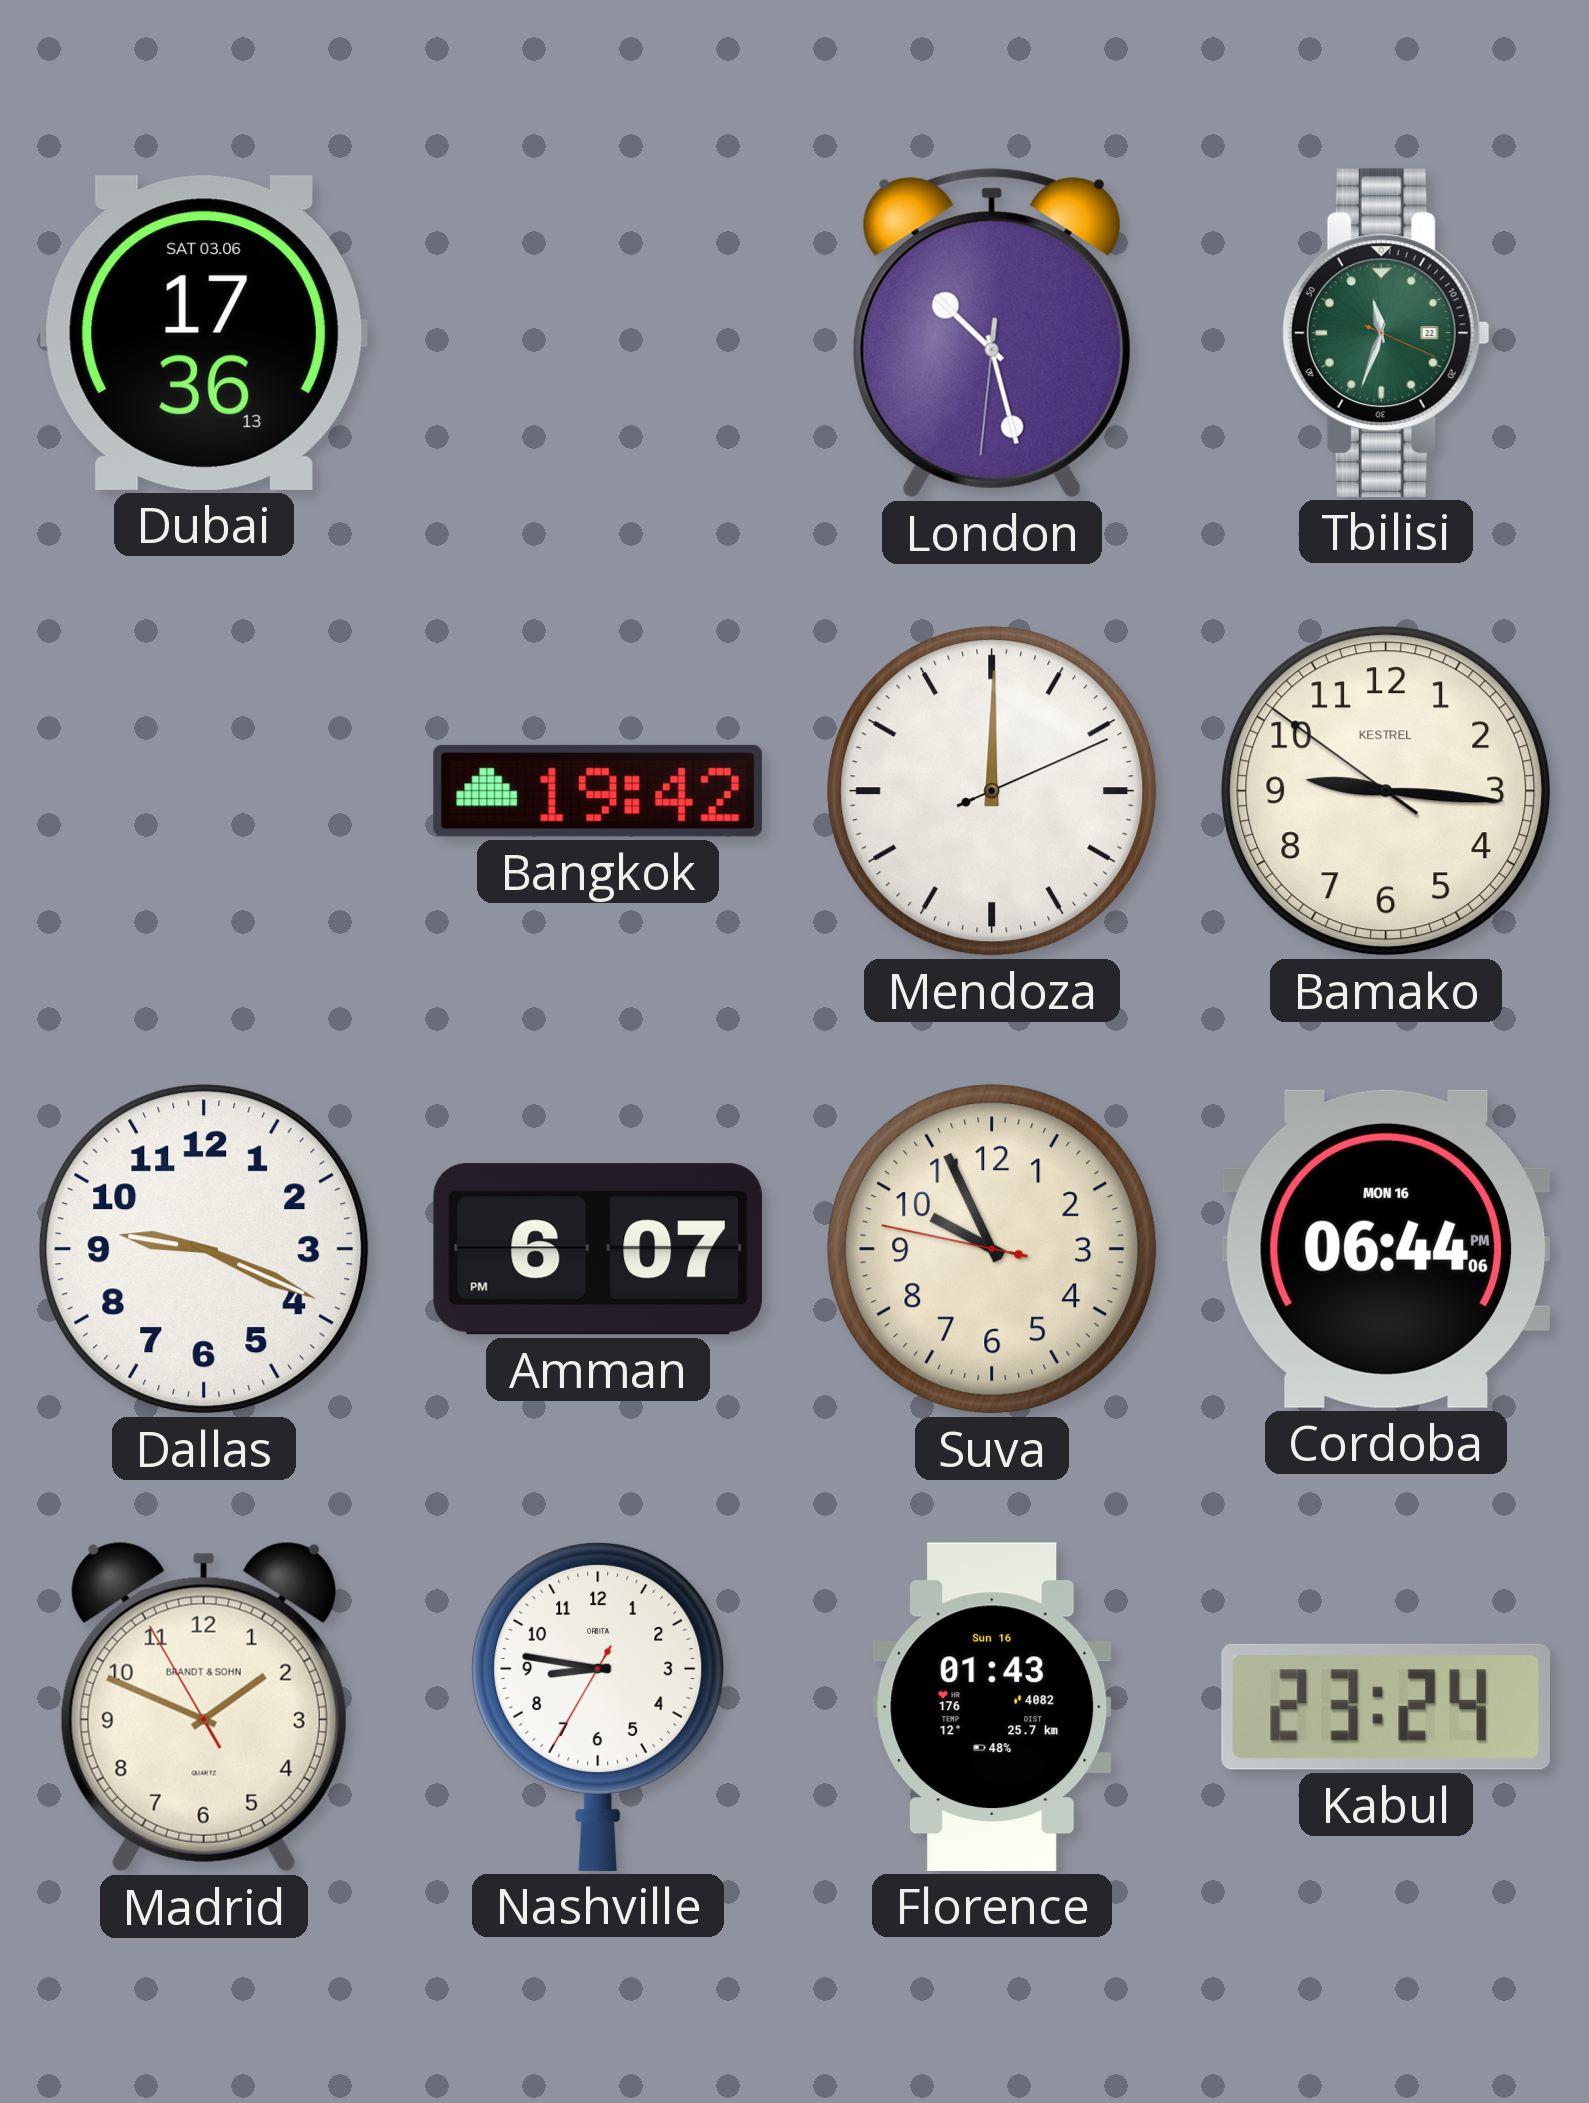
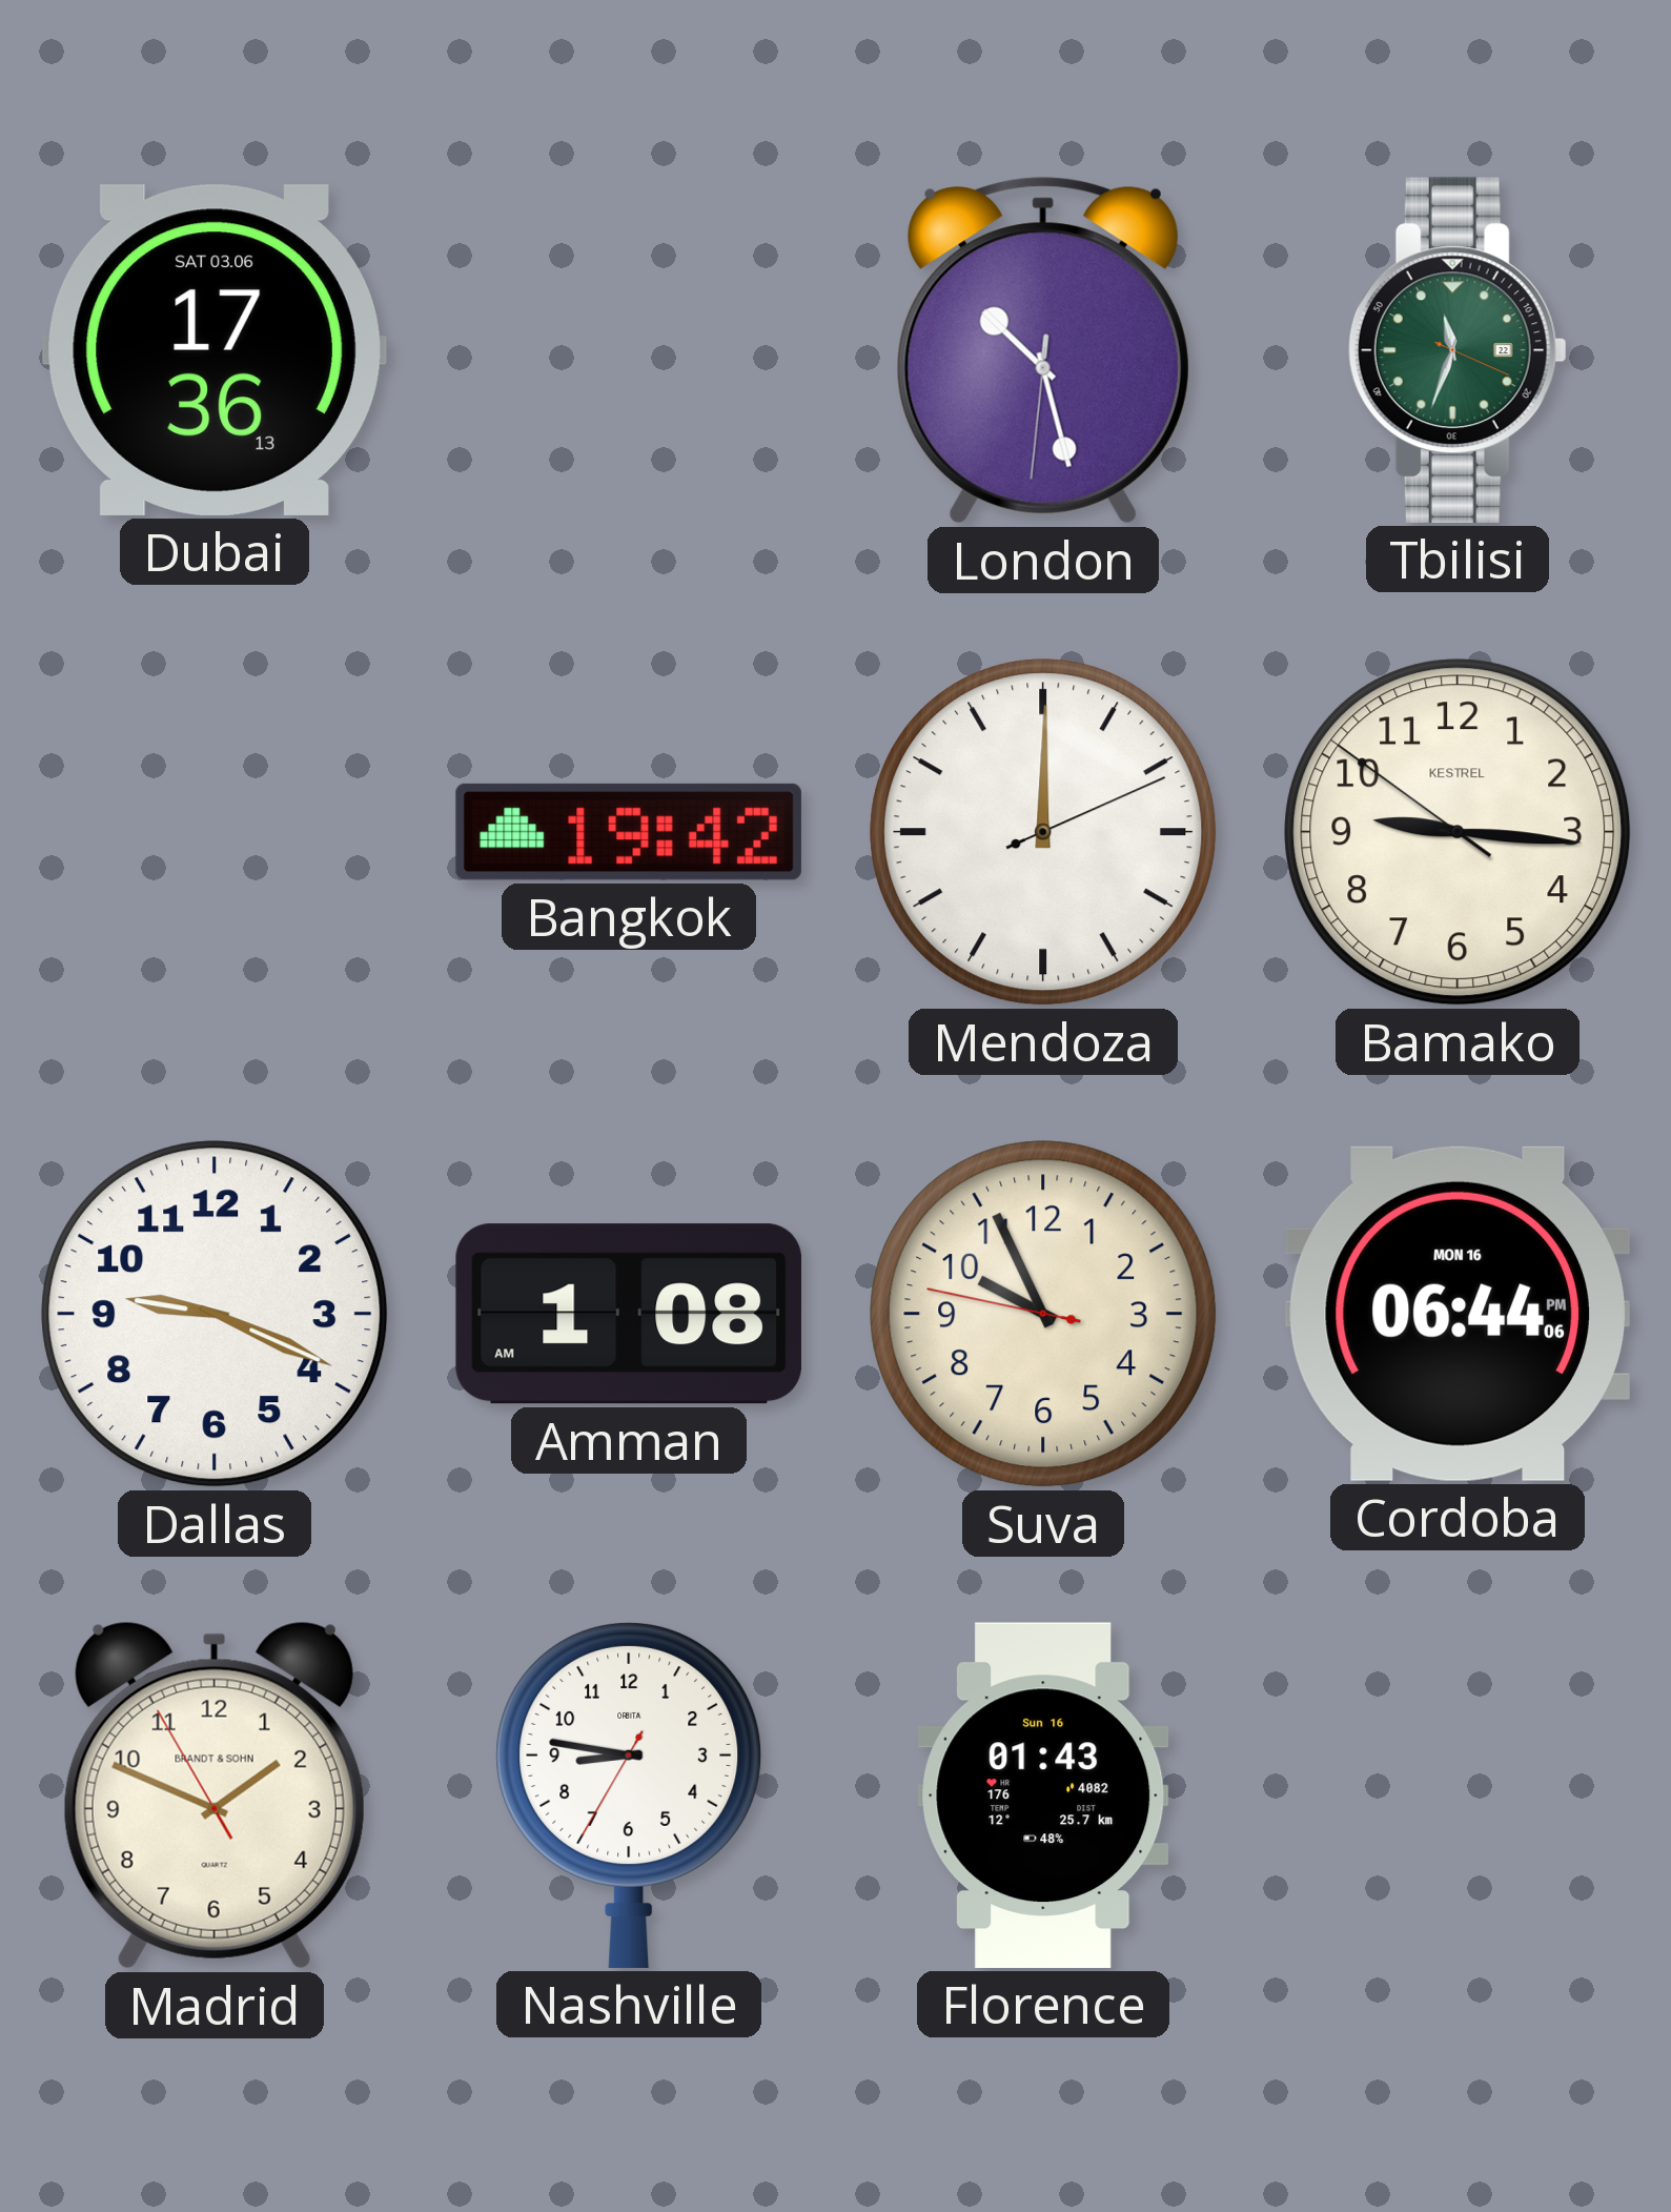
Amman: 6:07 -> 1:08 (629, 1314)
Kabul: 23:24 -> none (1386, 1707)
